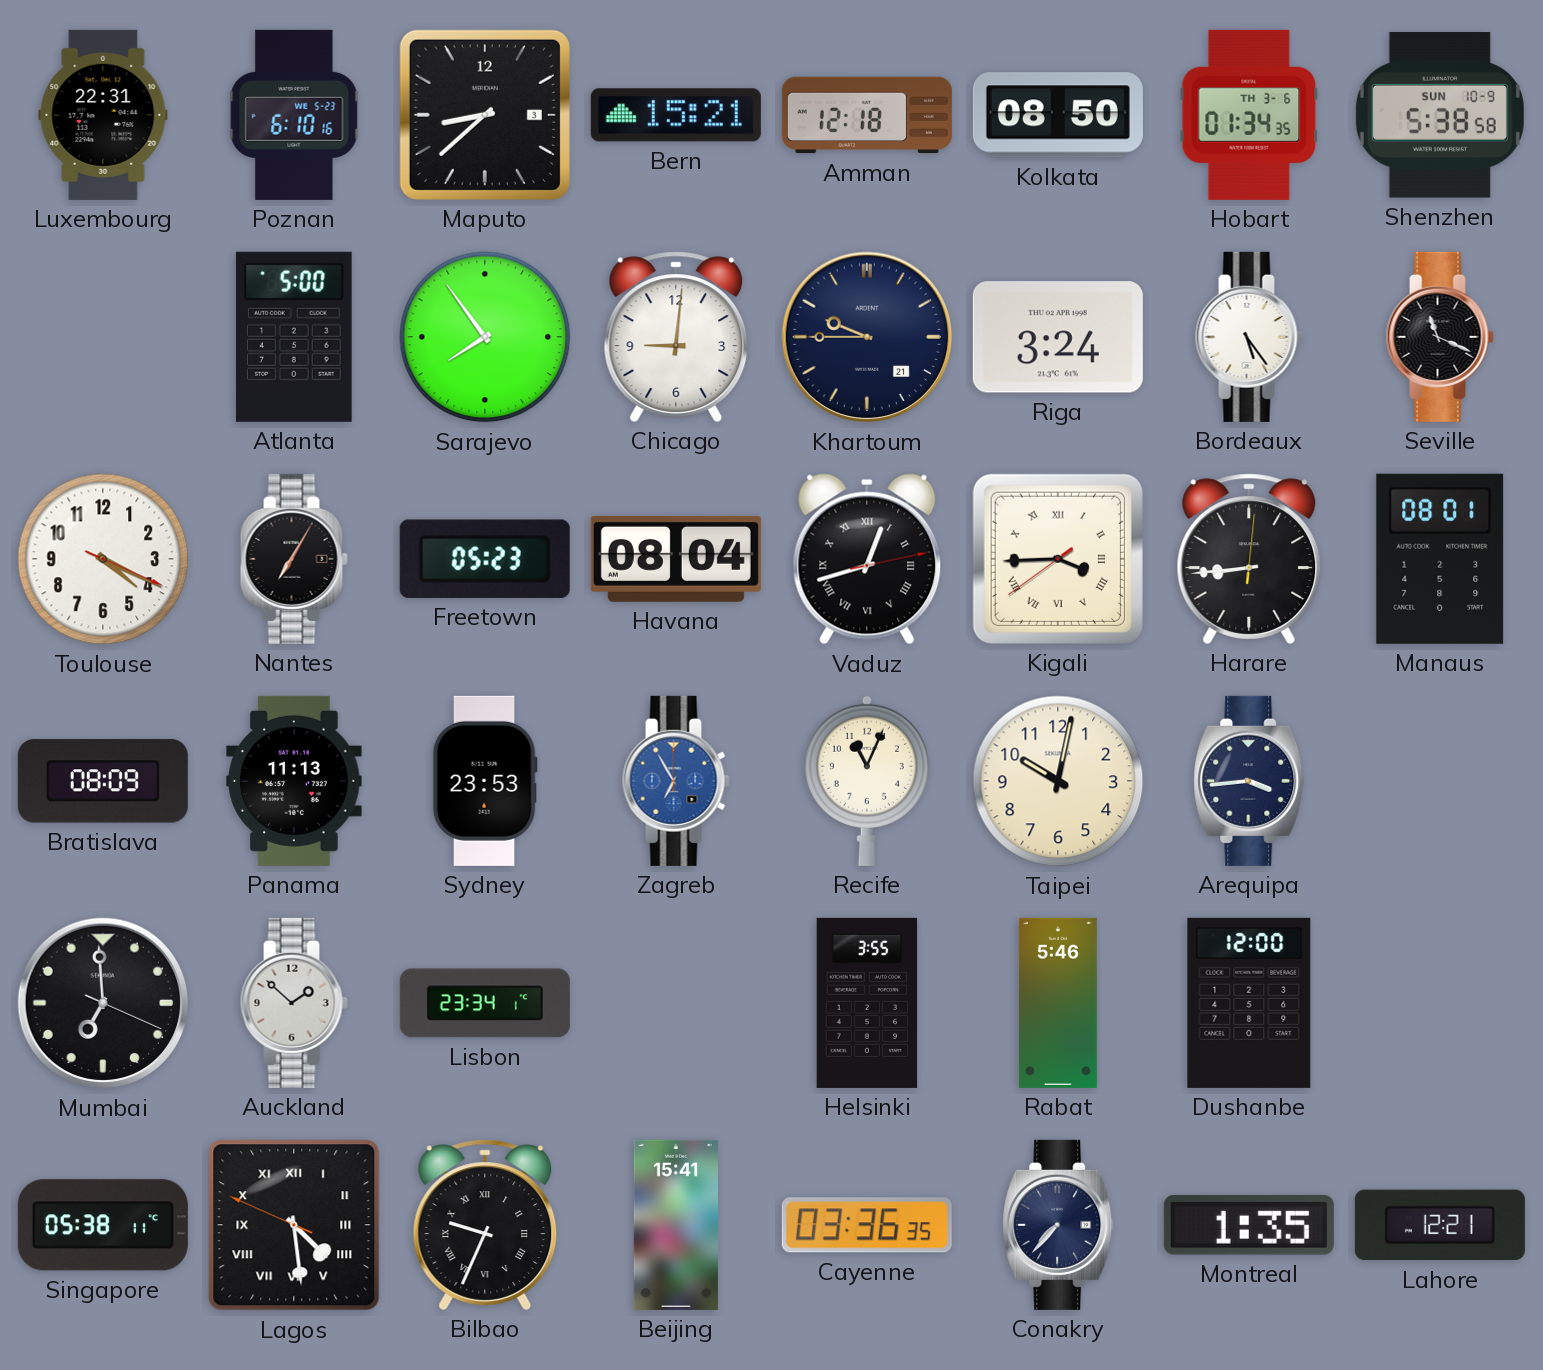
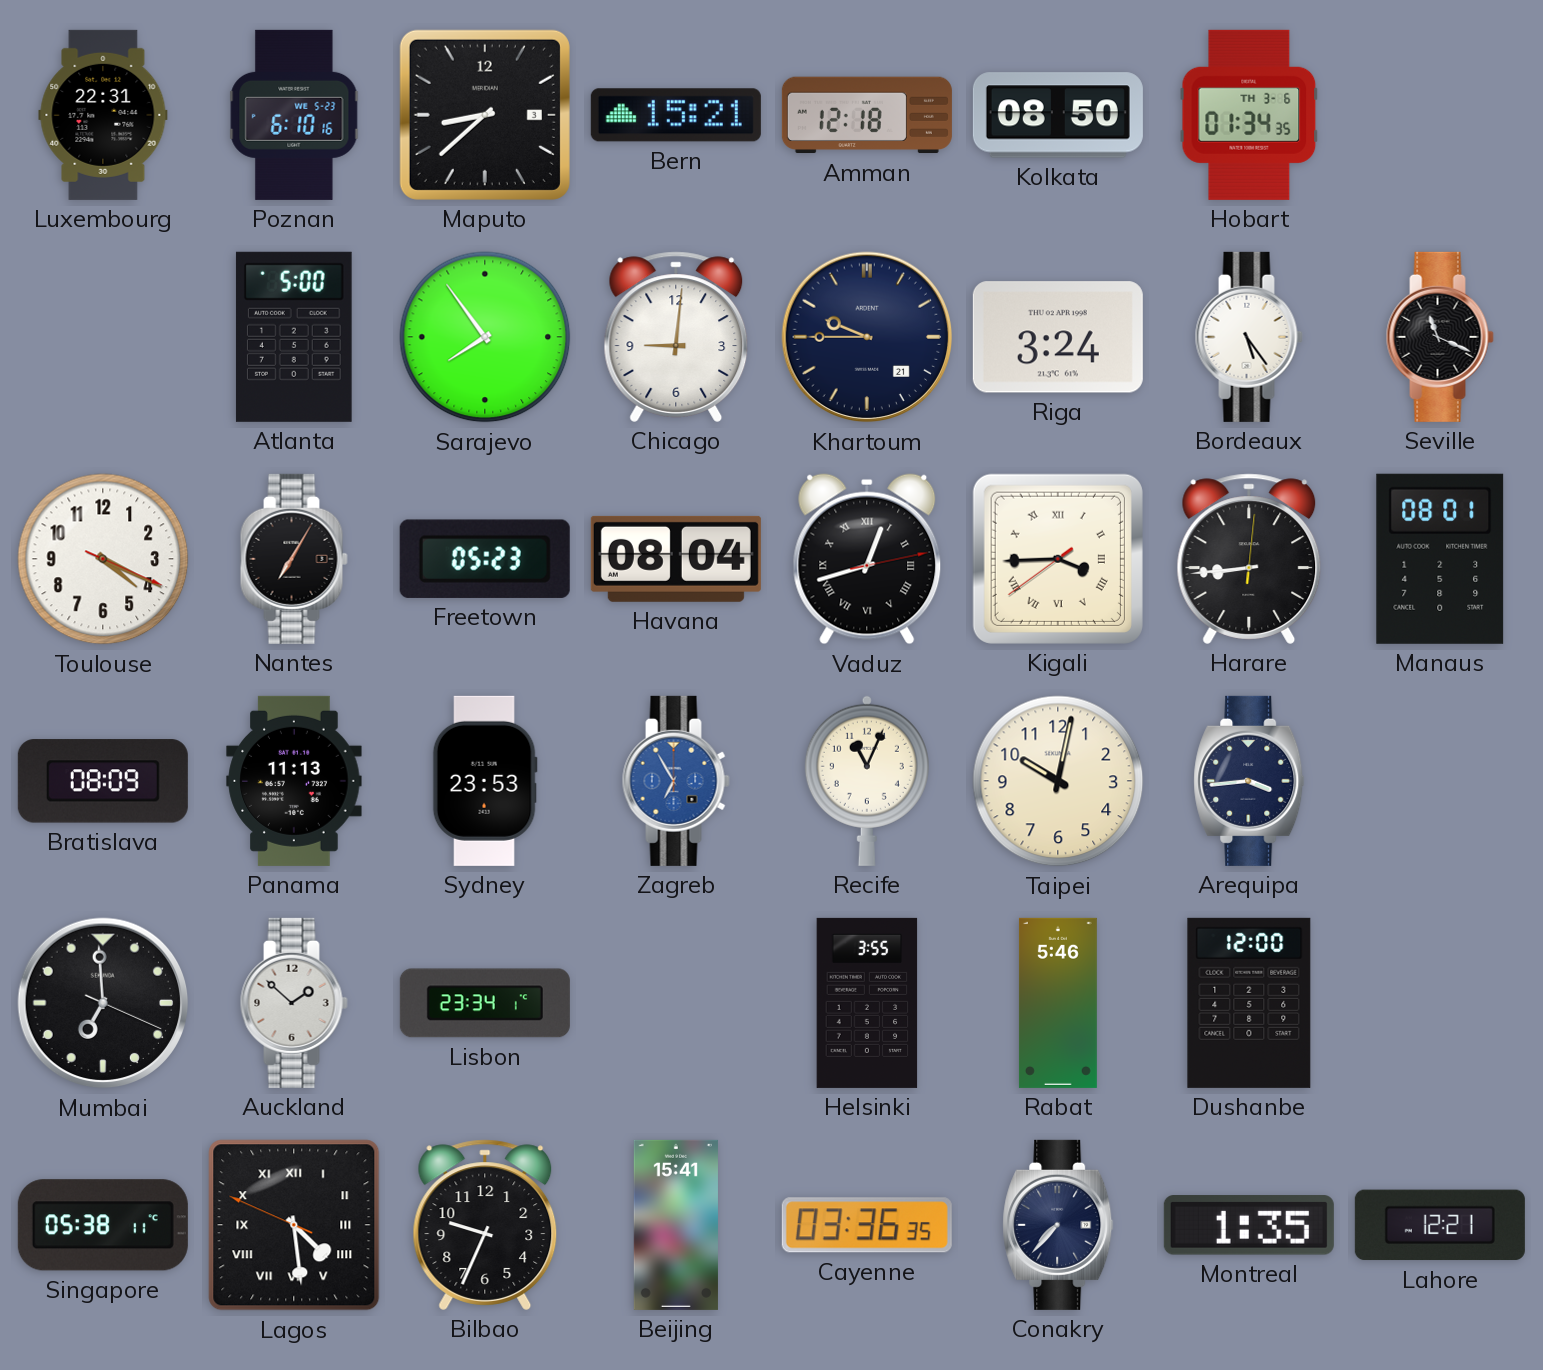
Shenzhen: 5:38 -> none (1440, 115)
Bilbao numerals: Roman -> Arabic (485, 1225)
